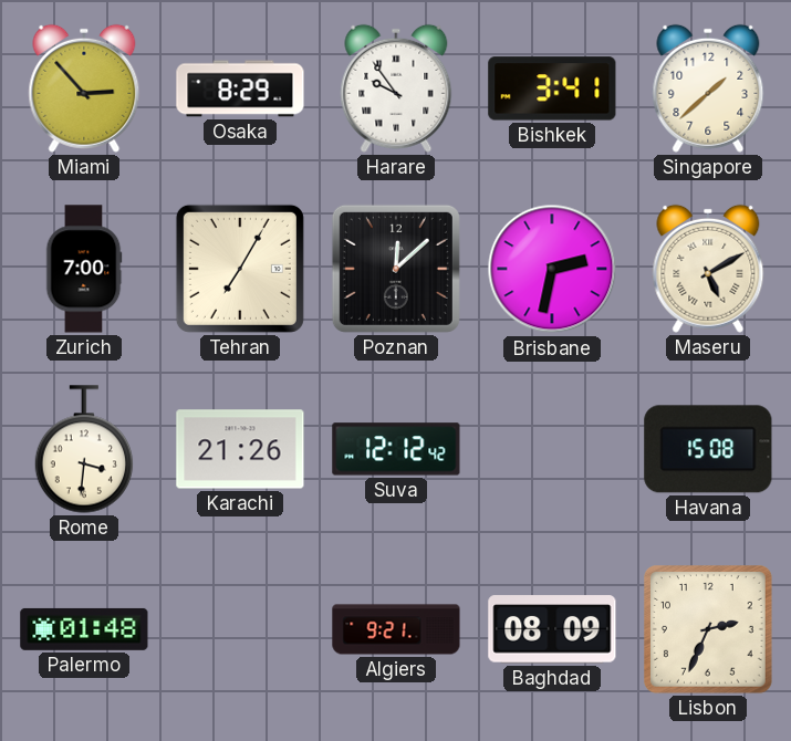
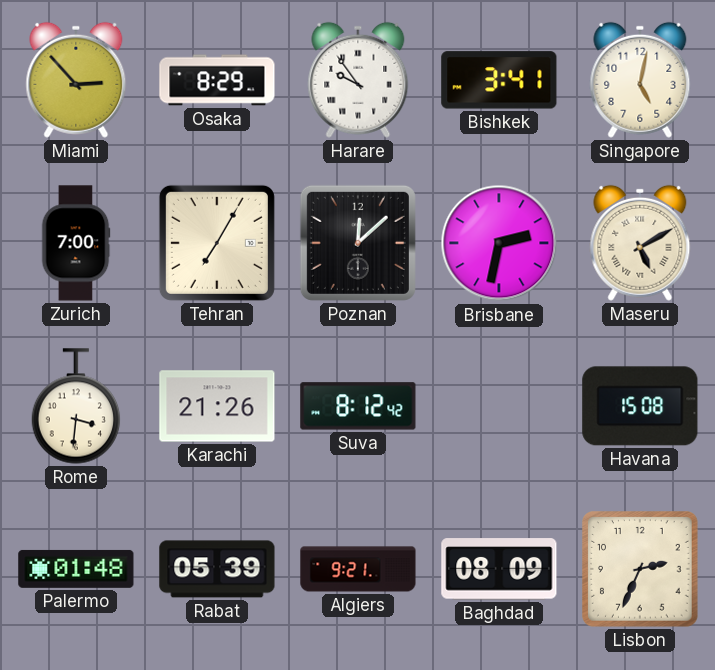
Singapore: 1:38 -> 5:02 (640, 80)
Suva: 12:12 -> 8:12 (358, 406)
Rabat: none -> 05:39 (217, 569)
